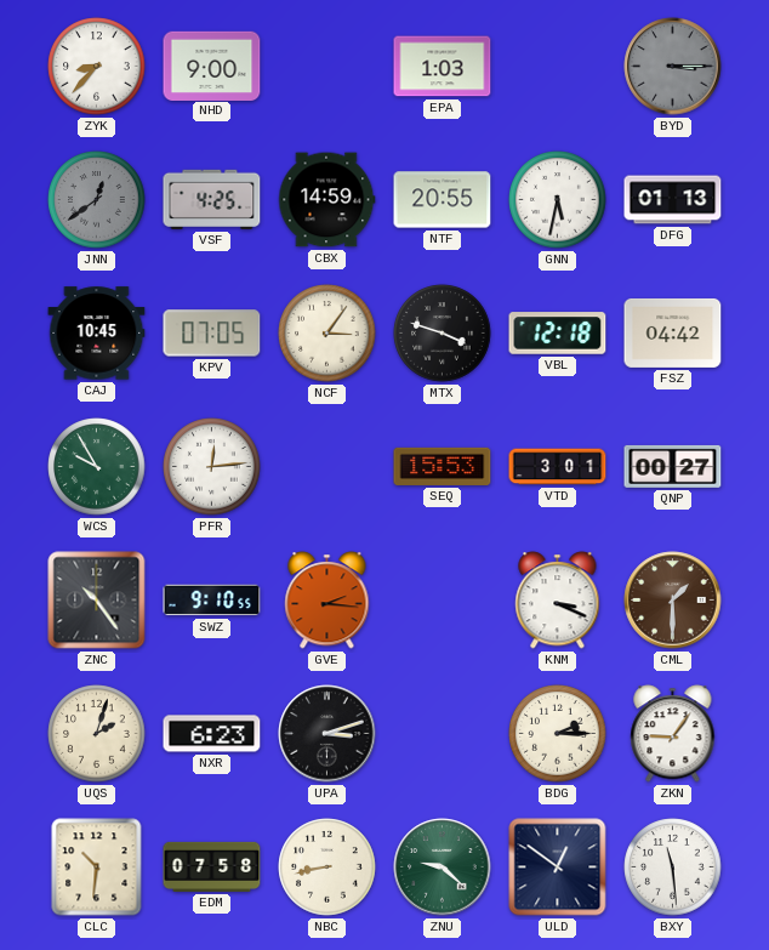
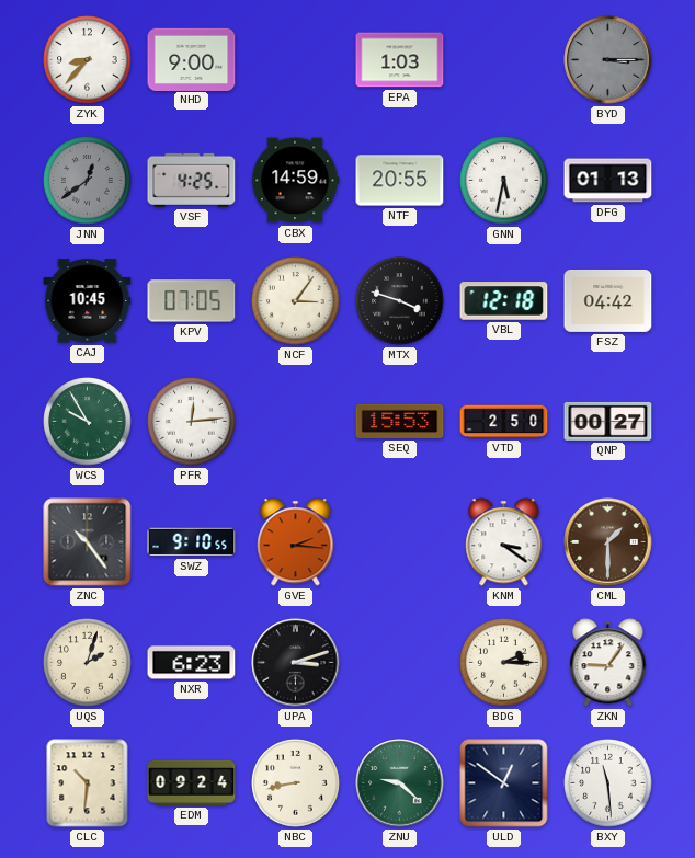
VTD: 3:01 -> 2:50 (504, 422)
KNM: 3:19 -> 3:21 (504, 542)
EDM: 07:58 -> 09:24 (192, 782)
